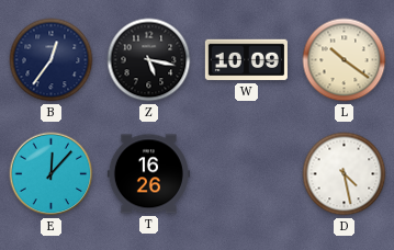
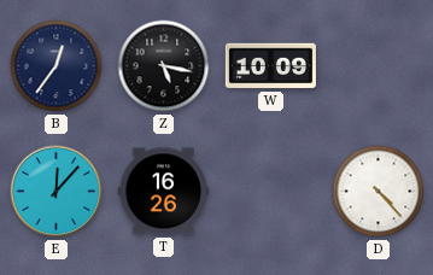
L: 10:21 -> none (345, 60)
D: 4:28 -> 4:23 (379, 192)
